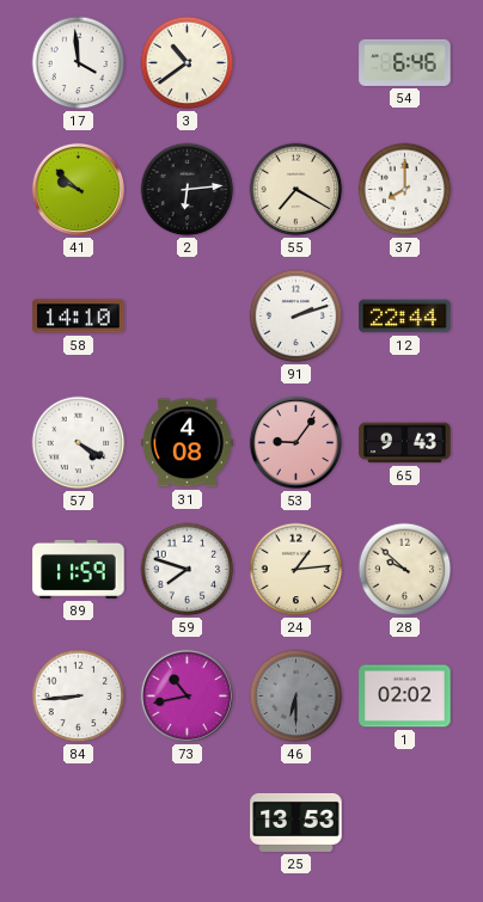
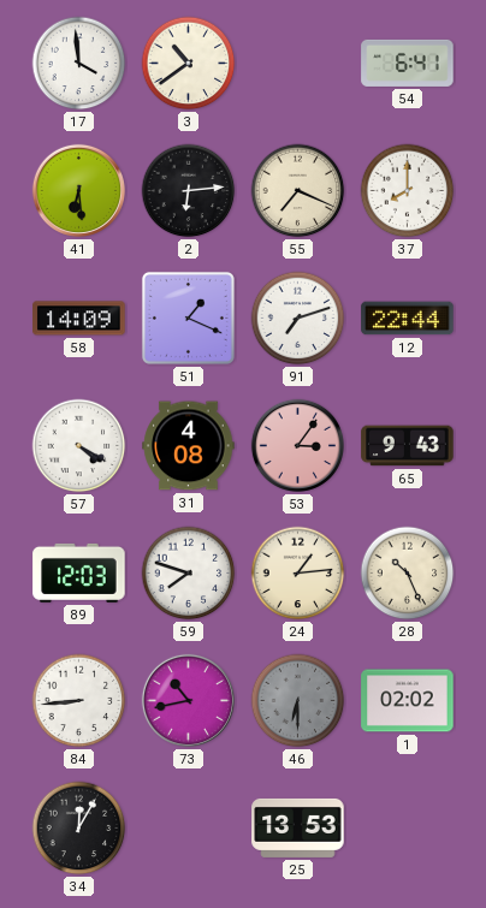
54: 6:46 -> 6:41 (408, 63)
41: 9:52 -> 6:29 (78, 190)
55: 7:20 -> 7:19 (298, 191)
58: 14:10 -> 14:09 (79, 319)
51: none -> 1:19 (188, 317)
91: 2:12 -> 7:12 (298, 319)
53: 9:06 -> 3:06 (297, 445)
89: 11:59 -> 12:03 (79, 572)
28: 9:52 -> 10:26 (408, 574)
34: none -> 12:05 (79, 829)
